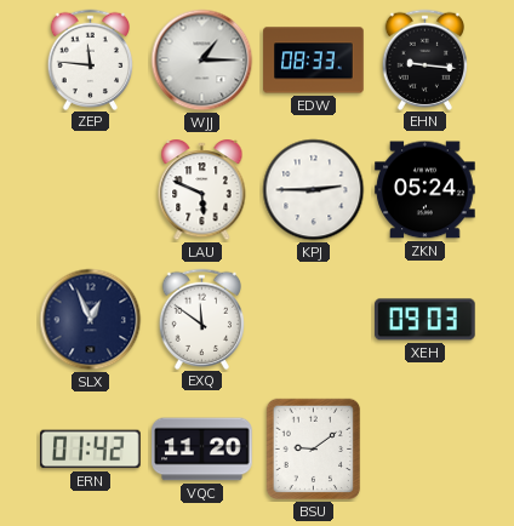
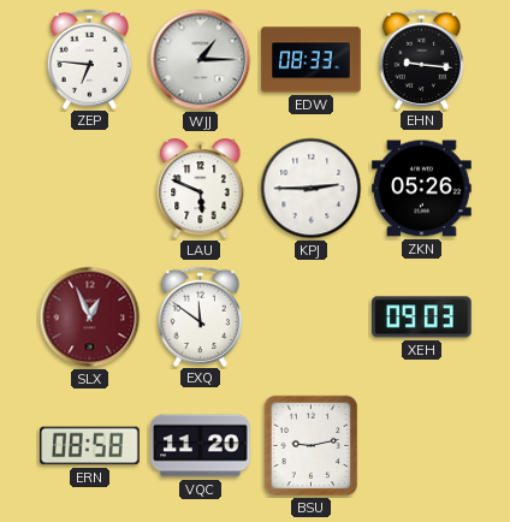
ZEP: 11:46 -> 6:46 (90, 59)
ZKN: 05:24 -> 05:26 (422, 189)
SLX dial: navy -> burgundy (90, 318)
ERN: 01:42 -> 08:58 (90, 446)
BSU: 9:09 -> 9:13 (312, 446)
